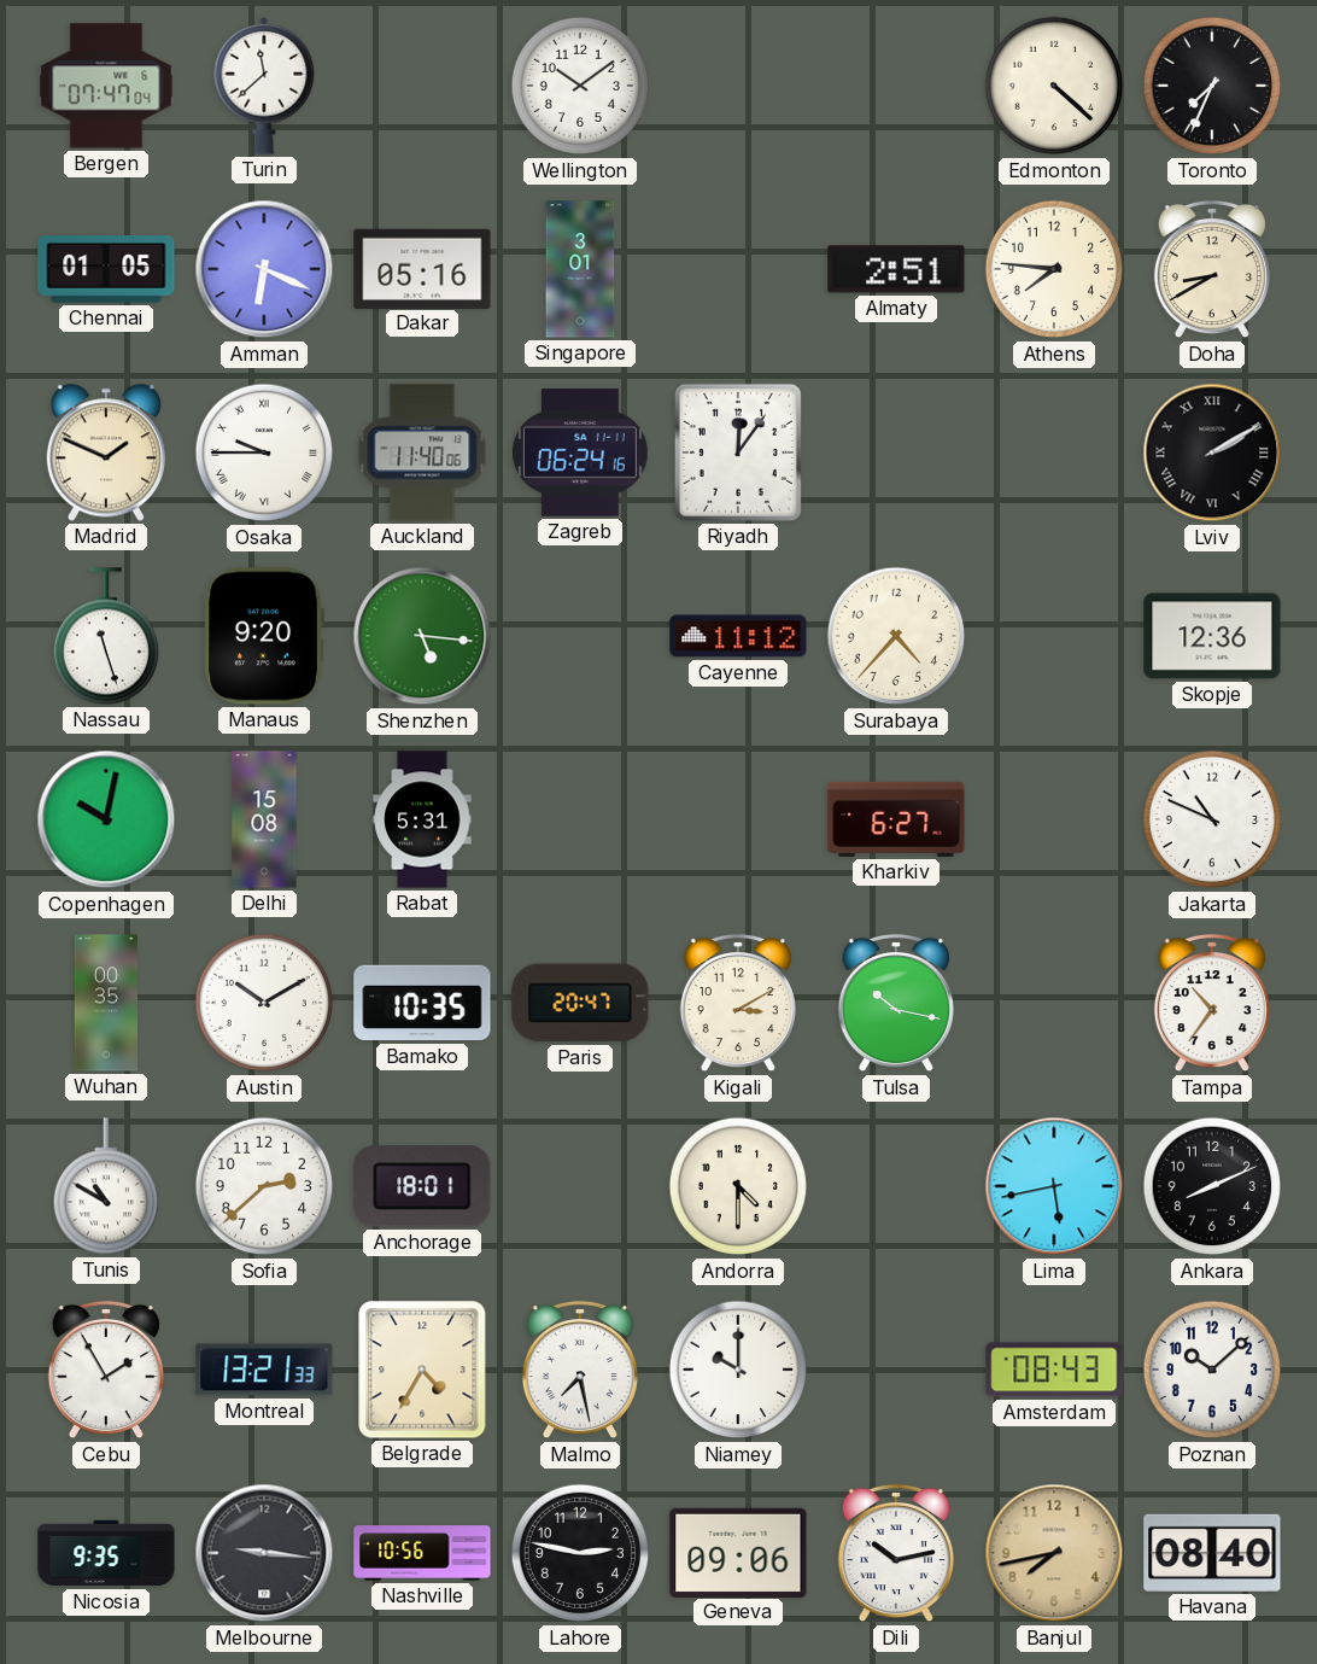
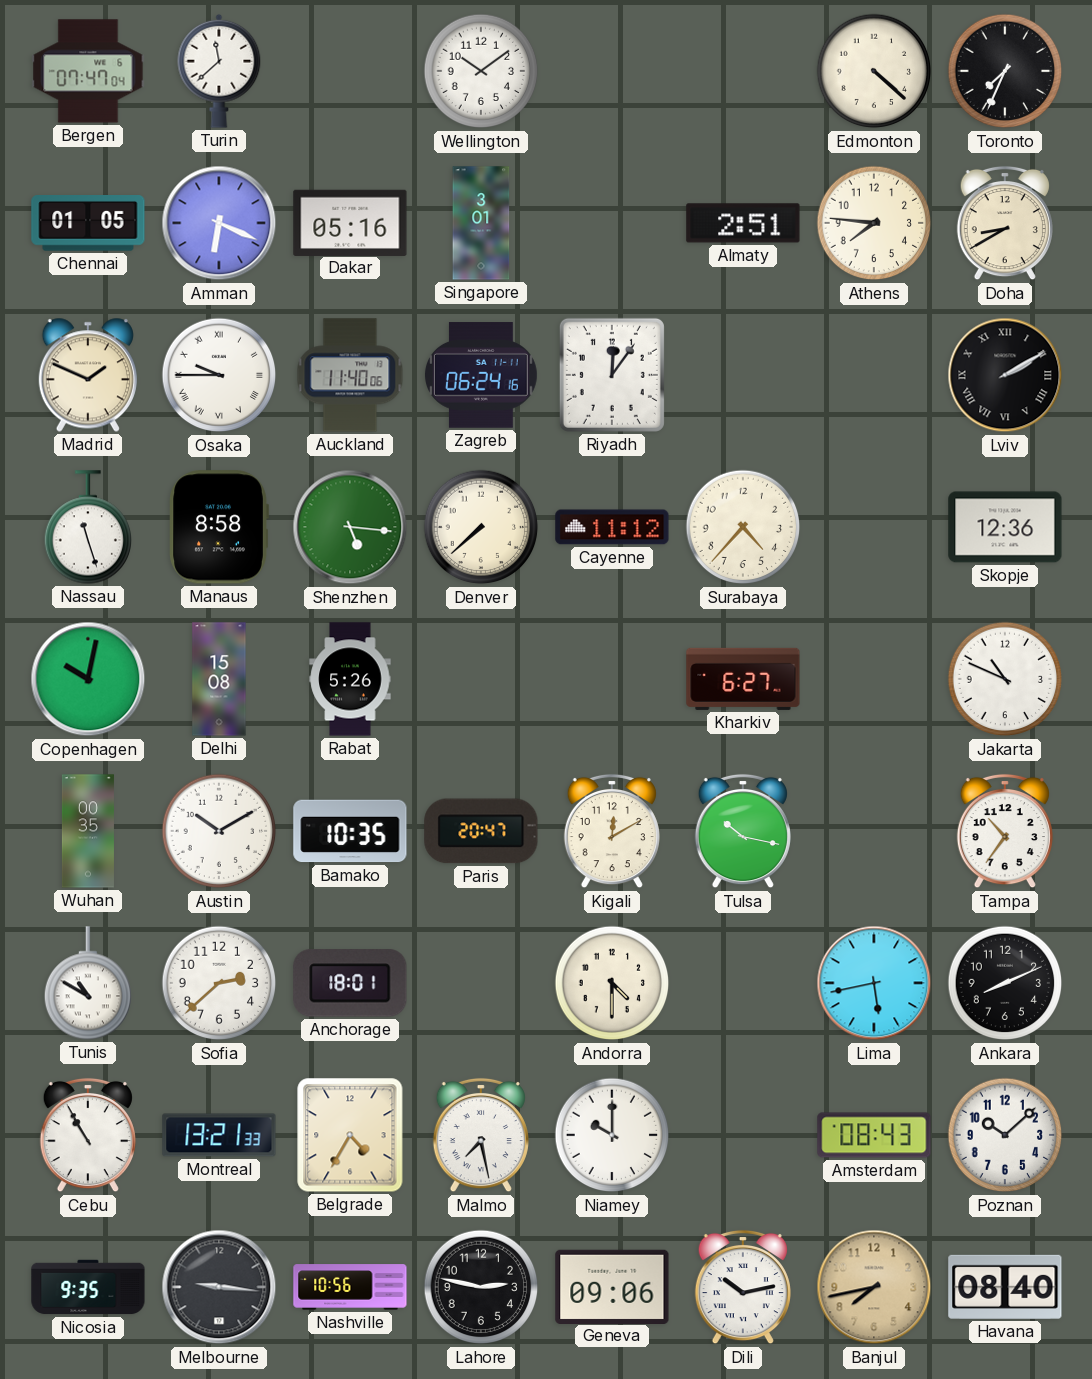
Manaus: 9:20 -> 8:58 (219, 527)
Denver: none -> 7:38 (481, 527)
Rabat: 5:31 -> 5:26 (350, 679)
Kigali: 3:10 -> 12:10 (612, 831)
Cebu: 1:55 -> 10:55 (88, 1135)
